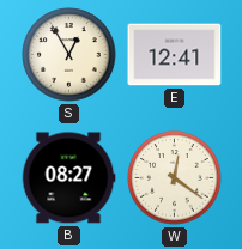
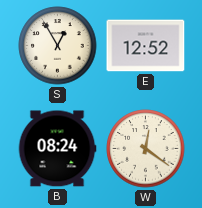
E: 12:41 -> 12:52 (146, 46)
B: 08:27 -> 08:24 (57, 149)
